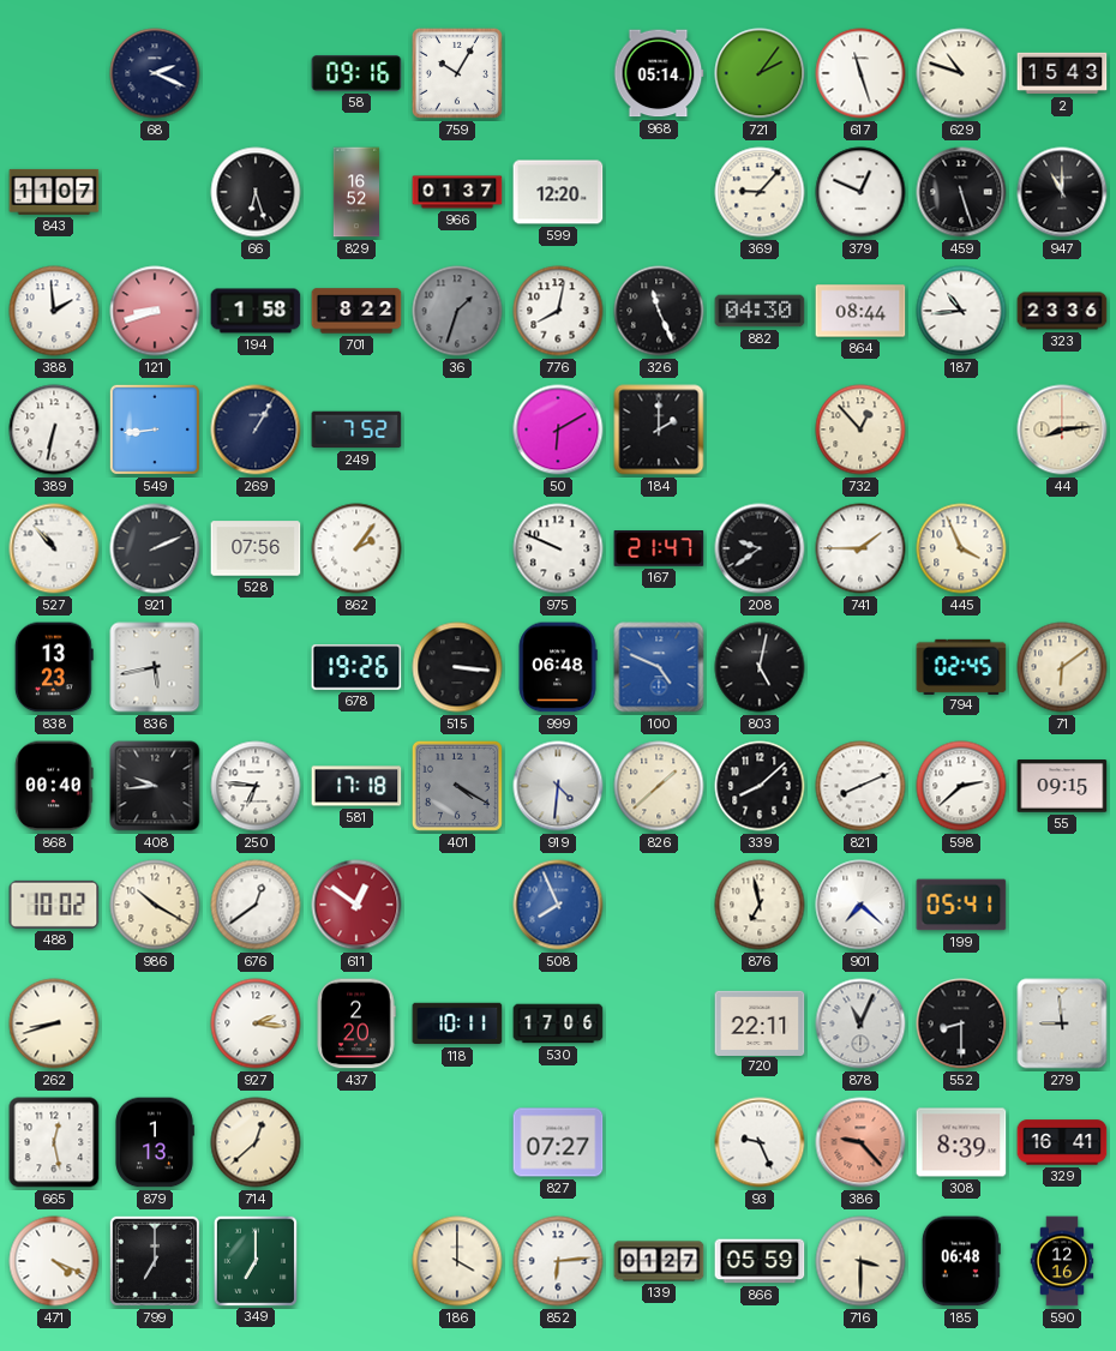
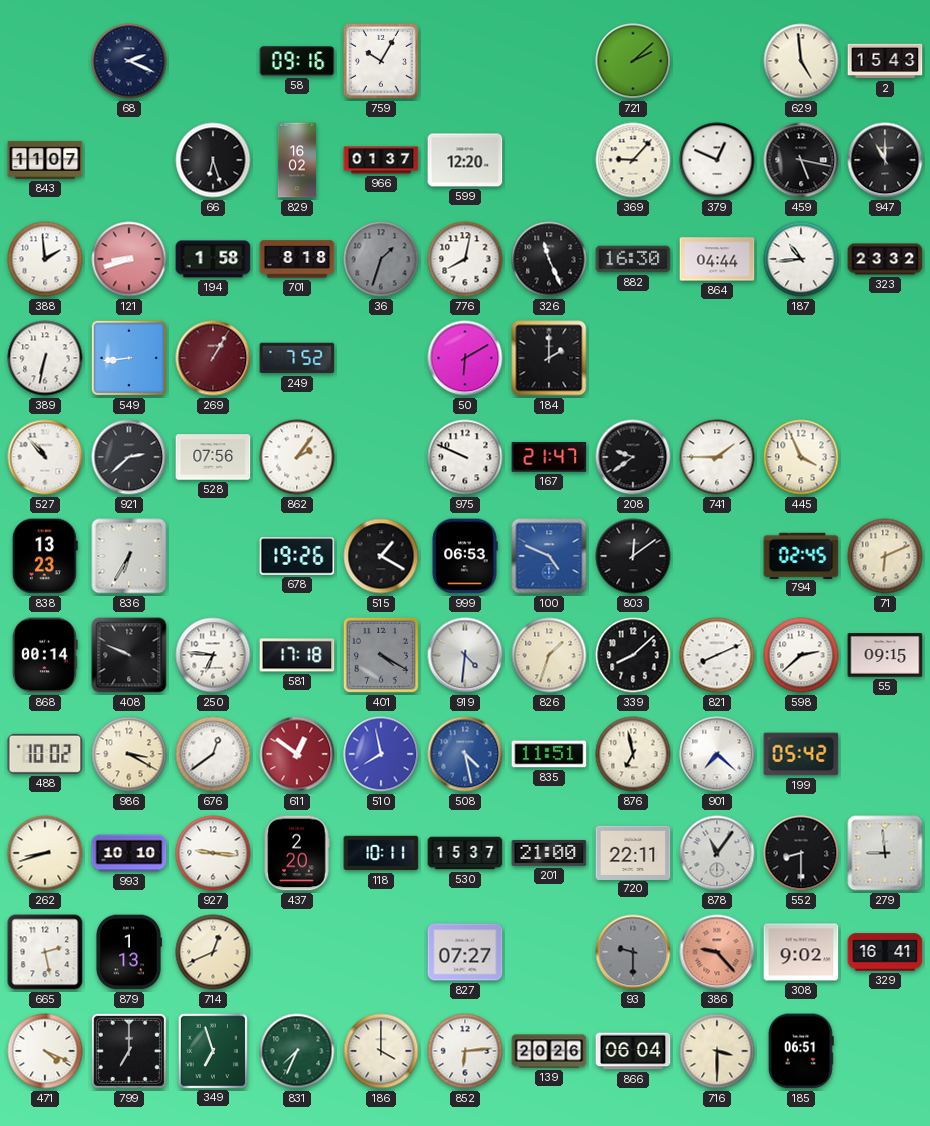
968: 05:14 -> none (659, 73)
721: 2:06 -> 2:08 (633, 61)
617: 11:27 -> none (860, 73)
629: 10:48 -> 4:59 (801, 61)
829: 16:52 -> 16:02 (297, 160)
459: 5:27 -> 5:17 (801, 160)
701: 8:22 -> 8:18 (297, 259)
882: 04:30 -> 16:30 (633, 259)
864: 08:44 -> 04:44 (717, 259)
323: 23:36 -> 23:32 (885, 259)
269 dial: navy -> burgundy (213, 358)
732: 12:53 -> none (860, 430)
44: 8:14 -> none (1062, 430)
921: 2:11 -> 2:38 (129, 457)
836: 5:43 -> 6:35 (129, 556)
515: 3:16 -> 1:20 (381, 556)
999: 06:48 -> 06:53 (465, 556)
803: 5:02 -> 12:09 (633, 556)
71: 6:09 -> 6:11 (885, 556)
868: 00:40 -> 00:14 (45, 655)
408: 9:44 -> 9:49 (129, 655)
826: 1:38 -> 1:33 (549, 655)
986: 10:20 -> 3:20 (129, 754)
510: none -> 7:58 (381, 754)
508: 7:56 -> 4:28 (465, 754)
835: none -> 11:51 (549, 754)
199: 05:41 -> 05:42 (801, 754)
993: none -> 10:10 (129, 853)
927: 2:16 -> 9:16 (213, 853)
530: 17:06 -> 15:37 (465, 853)
201: none -> 21:00 (549, 853)
878: 11:04 -> 11:06 (717, 853)
665: 12:28 -> 2:28 (45, 952)
714: 12:38 -> 12:41 (213, 952)
93: 9:26 -> 9:30 (633, 952)
93 dial: white -> grey (633, 952)
308: 8:39 -> 9:02 (801, 952)
349: 7:00 -> 6:57 (213, 1050)
831: none -> 7:34 (297, 1051)
139: 01:27 -> 20:26 (549, 1051)
866: 05:59 -> 06:04 (633, 1051)
185: 06:48 -> 06:51 (801, 1051)
590: 12:16 -> none (1062, 1261)
